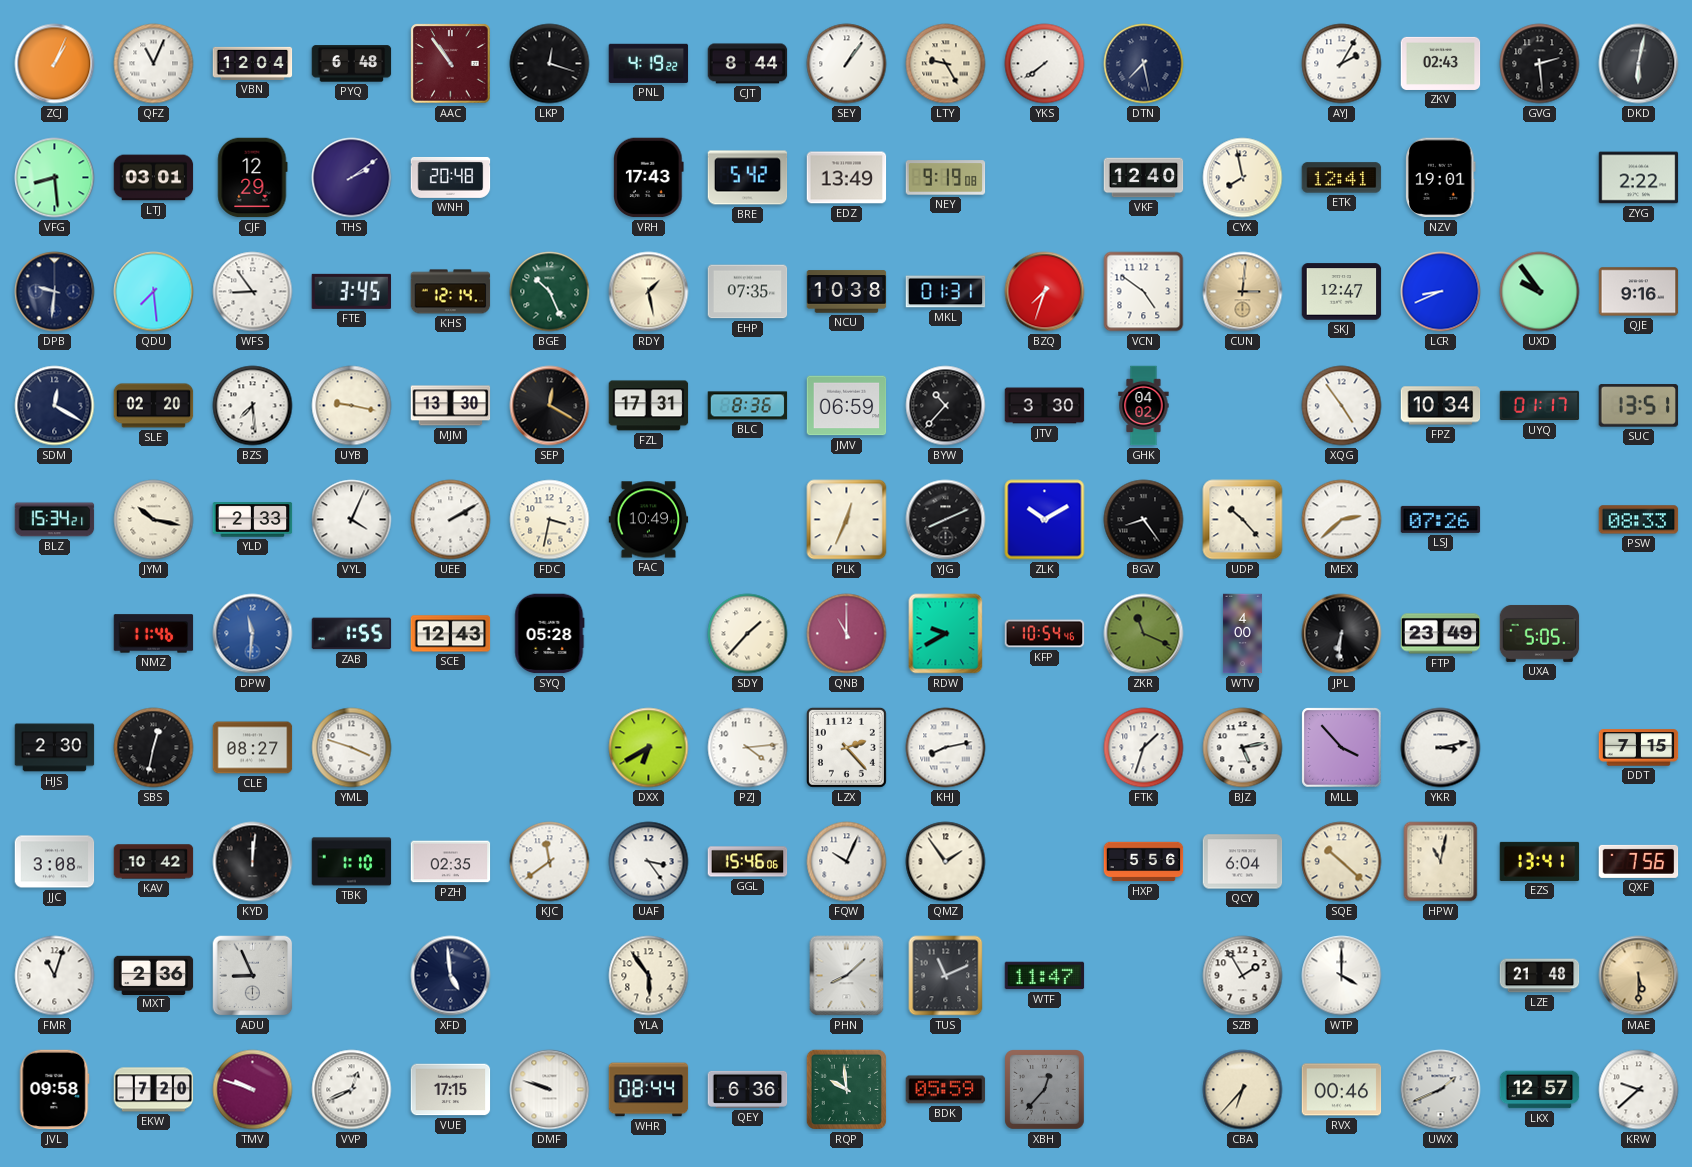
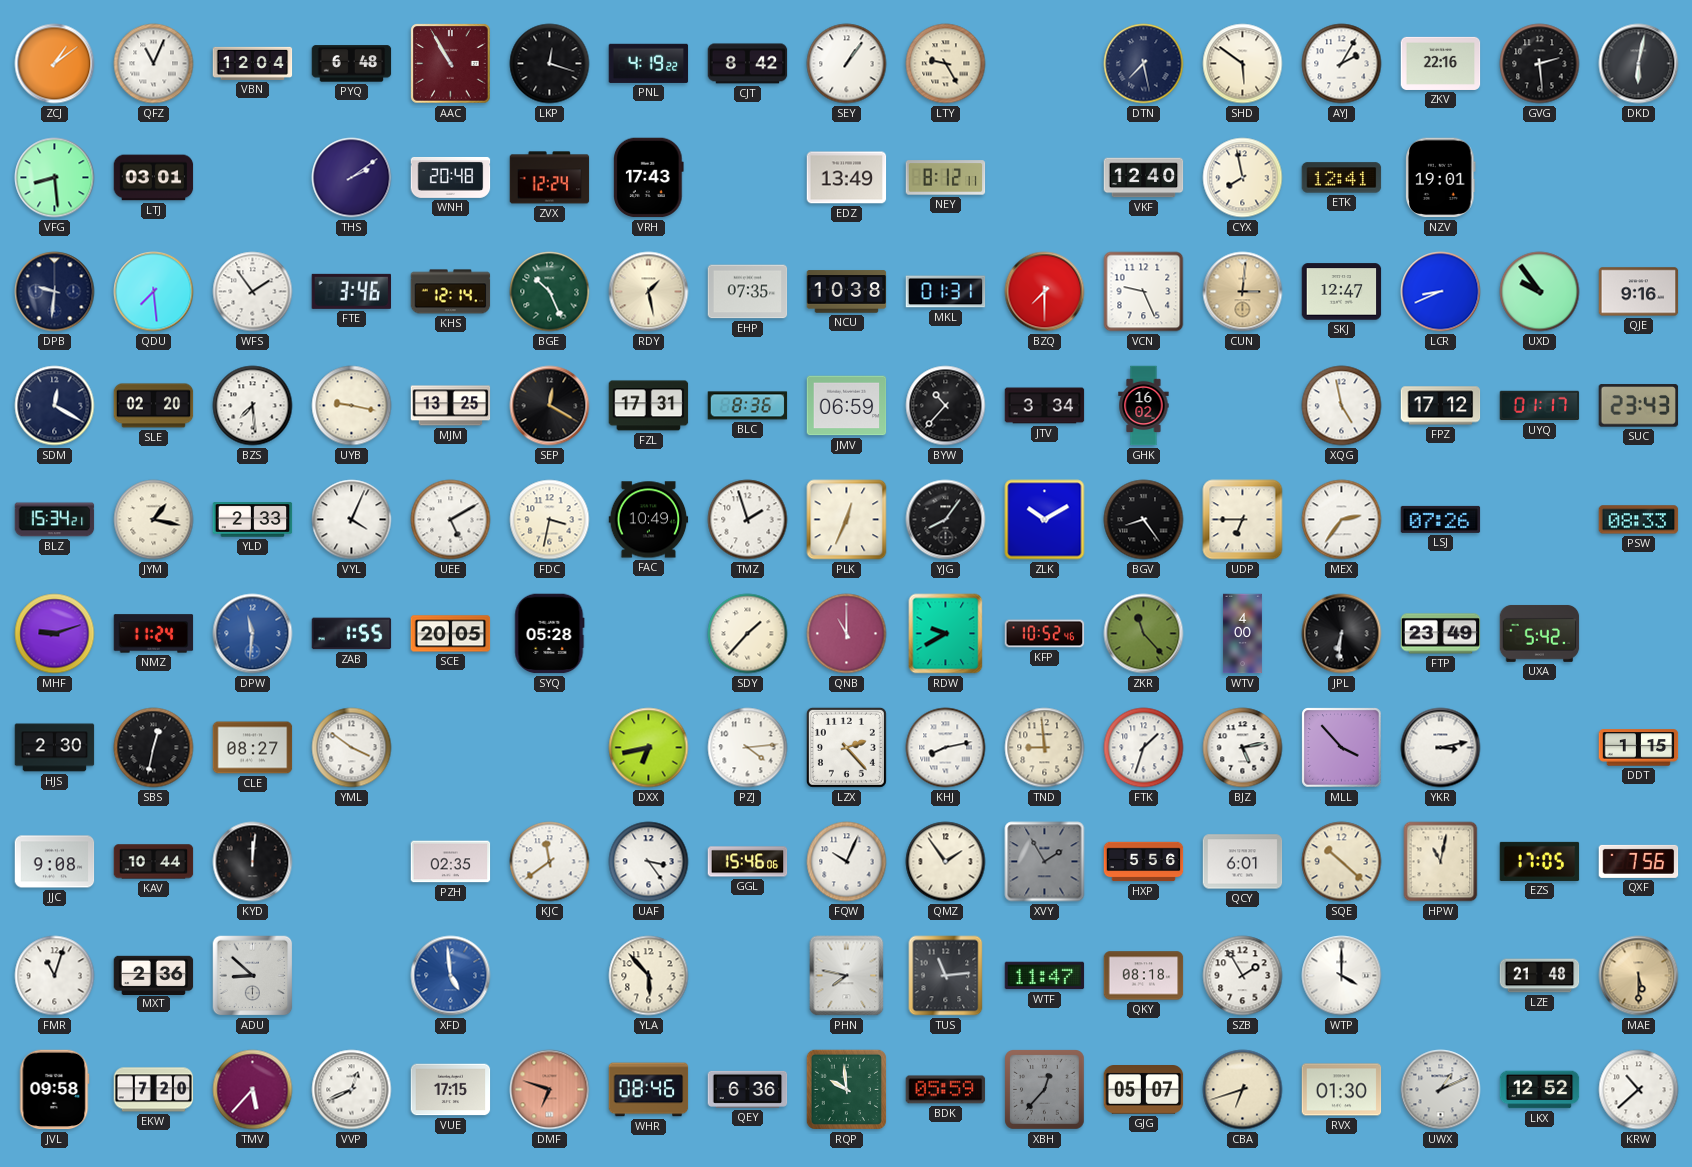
ZCJ: 1:04 -> 1:09 (55, 64)
AAC: 10:54 -> 10:55 (451, 64)
CJT: 8:44 -> 8:42 (748, 64)
YKS: 7:39 -> none (1045, 64)
SHD: none -> 5:51 (1243, 64)
ZKV: 02:43 -> 22:16 (1441, 63)
CJF: 12:29 -> none (253, 178)
ZVX: none -> 12:24 (550, 178)
BRE: 5:42 -> none (748, 178)
NEY: 9:19 -> 8:12 (946, 178)
ZYG: 2:22 -> none (1639, 178)
WFS: 8:54 -> 1:54 (253, 292)
FTE: 3:45 -> 3:46 (351, 291)
BZQ: 7:33 -> 7:30 (1045, 292)
VCN: 4:51 -> 9:26 (1144, 292)
MJM: 13:30 -> 13:25 (451, 406)
JTV: 3:30 -> 3:34 (1045, 406)
GHK: 04:02 -> 16:02 (1144, 406)
XQG: 4:54 -> 4:58 (1342, 406)
FPZ: 10:34 -> 17:12 (1441, 406)
SUC: 13:51 -> 23:43 (1639, 406)
JYM: 10:17 -> 1:17 (154, 520)
UEE: 2:10 -> 5:10 (451, 520)
TMZ: none -> 1:57 (748, 520)
YJG: 8:11 -> 8:06 (946, 520)
UDP: 10:23 -> 6:45 (1243, 520)
MEX: 2:38 -> 2:36 (1342, 520)
MHF: none -> 9:12 (55, 634)
NMZ: 11:46 -> 11:24 (154, 634)
SCE: 12:43 -> 20:05 (451, 634)
KFP: 10:54 -> 10:52 (1045, 634)
ZKR: 11:19 -> 11:23 (1144, 634)
UXA: 5:05 -> 5:42 (1540, 633)
YML: 3:48 -> 3:51 (352, 748)
DXX: 6:40 -> 6:43 (649, 748)
TND: none -> 8:59 (1045, 748)
DDT: 7:15 -> 1:15 (1639, 748)
JJC: 3:08 -> 9:08 (55, 862)
KAV: 10:42 -> 10:44 (154, 862)
TBK: 1:10 -> none (352, 862)
XVY: none -> 1:55 (1045, 862)
QCY: 6:04 -> 6:01 (1243, 862)
EZS: 13:41 -> 17:05 (1540, 861)
ADU: 8:56 -> 8:52 (253, 976)
XFD dial: navy -> blue (451, 976)
YLA: 5:54 -> 5:53 (649, 976)
PHN: 8:08 -> 7:47 (847, 976)
TUS: 11:11 -> 11:14 (946, 976)
QKY: none -> 08:18 (1144, 976)
TMV: 9:48 -> 5:37 (253, 1090)
DMF: 9:48 -> 6:48 (550, 1090)
DMF dial: white -> salmon (550, 1090)
WHR: 08:44 -> 08:46 (649, 1090)
GJG: none -> 05:07 (1144, 1090)
CBA: 6:37 -> 6:42 (1243, 1090)
RVX: 00:46 -> 01:30 (1342, 1090)
UWX: 1:41 -> 1:11 (1441, 1090)
LKX: 12:57 -> 12:52 (1540, 1090)
KRW: 9:38 -> 10:38 (1639, 1090)
